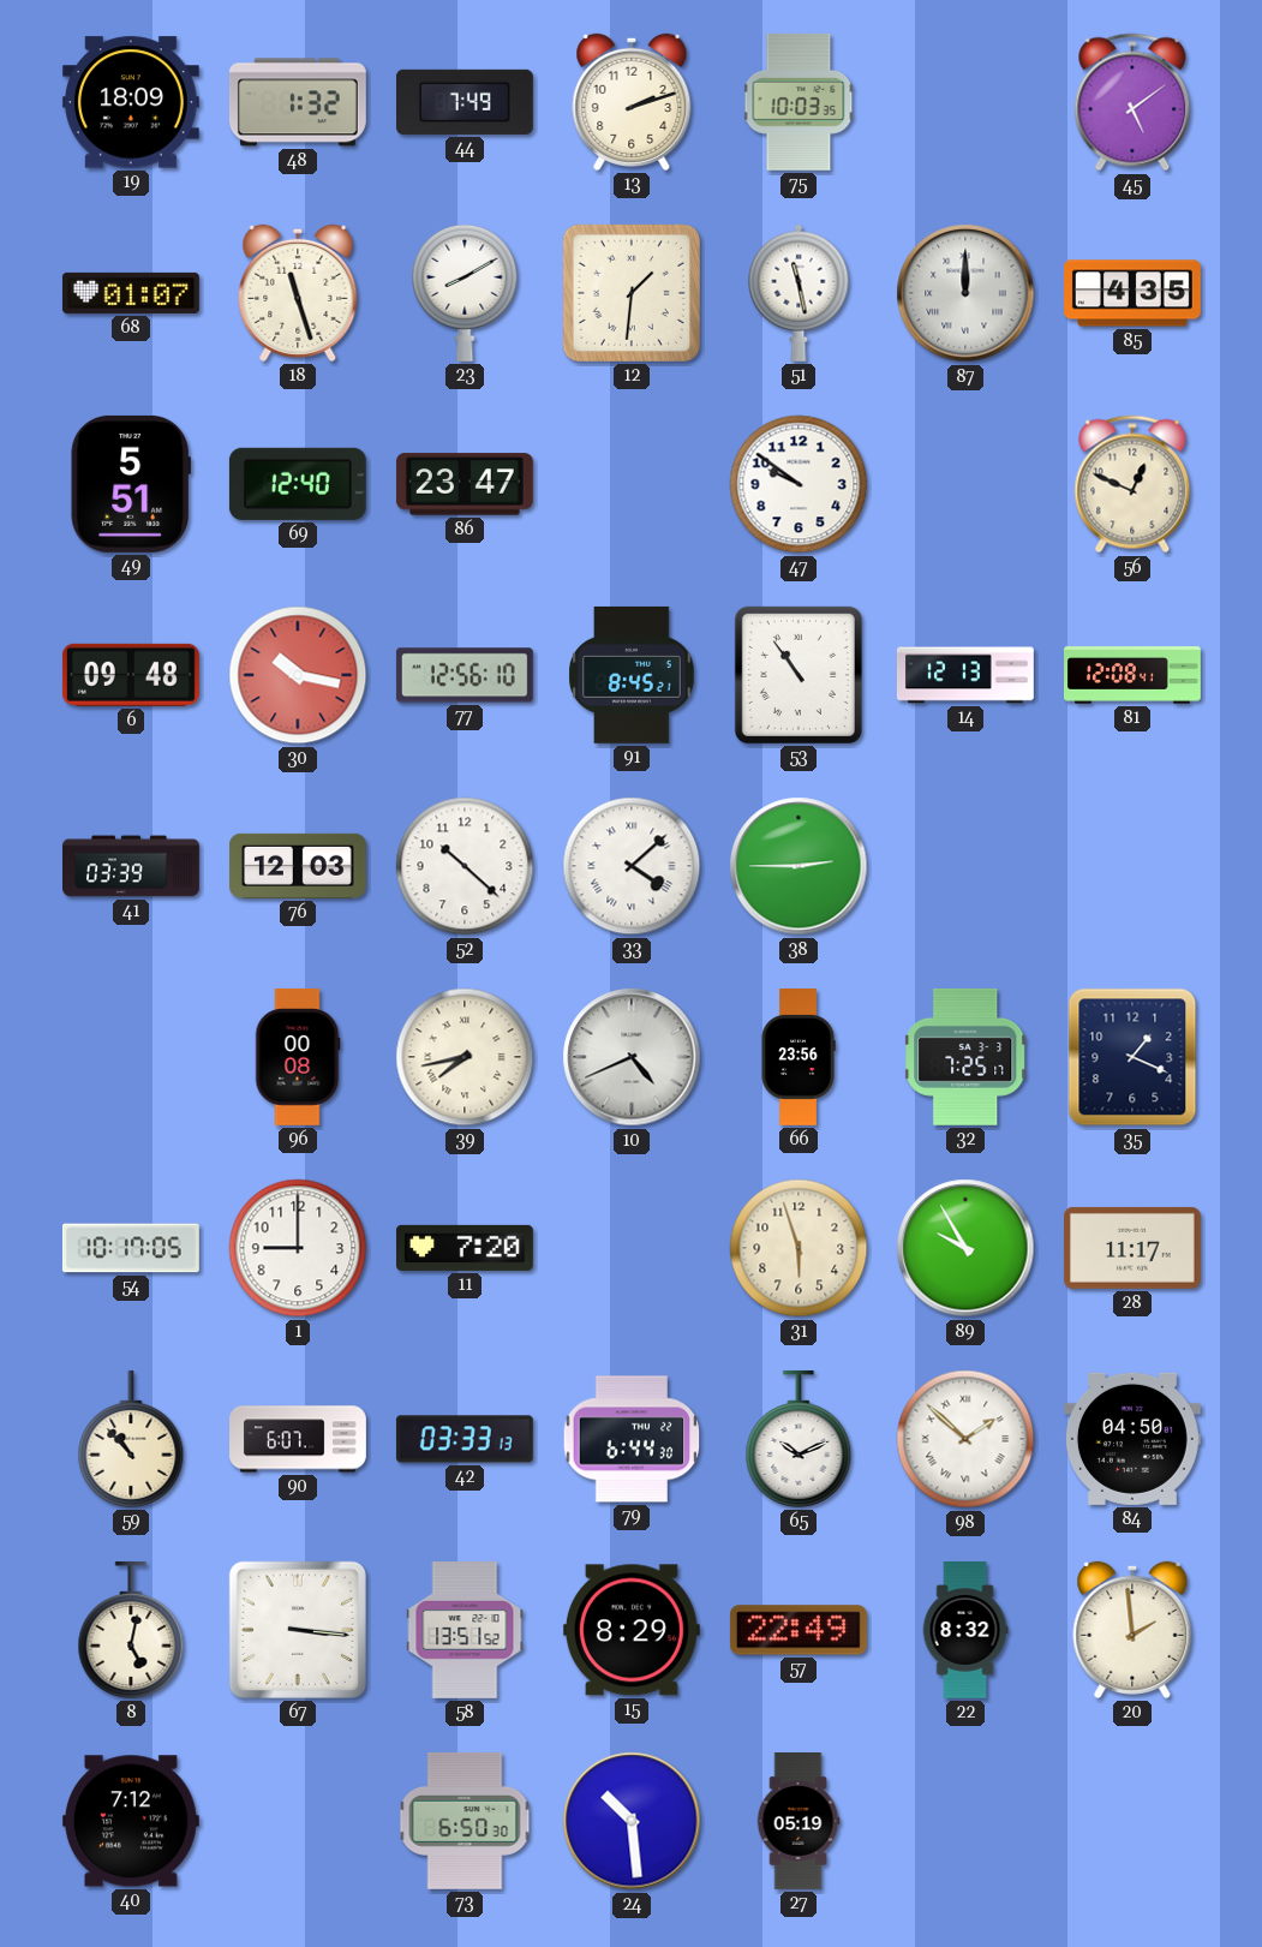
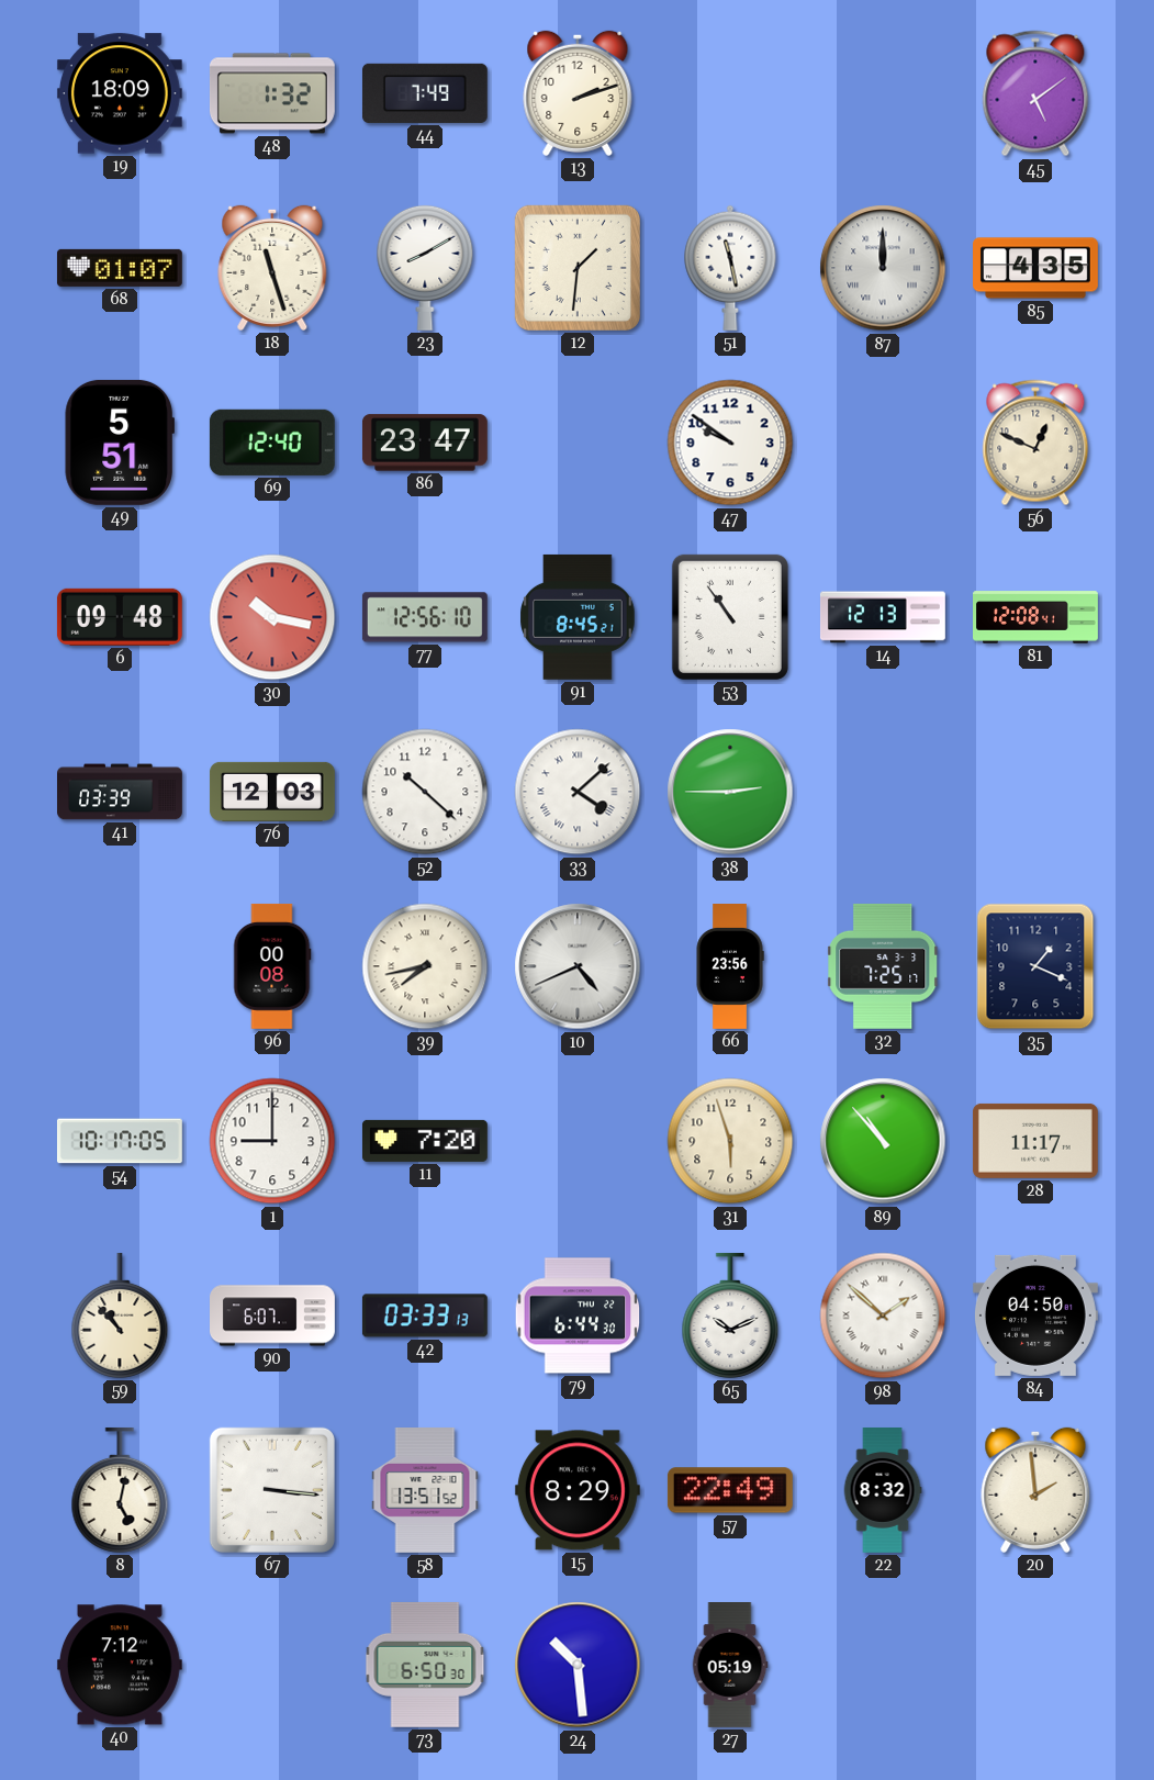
75: 10:03 -> none (799, 102)
89: 9:55 -> 10:53 (883, 1141)
